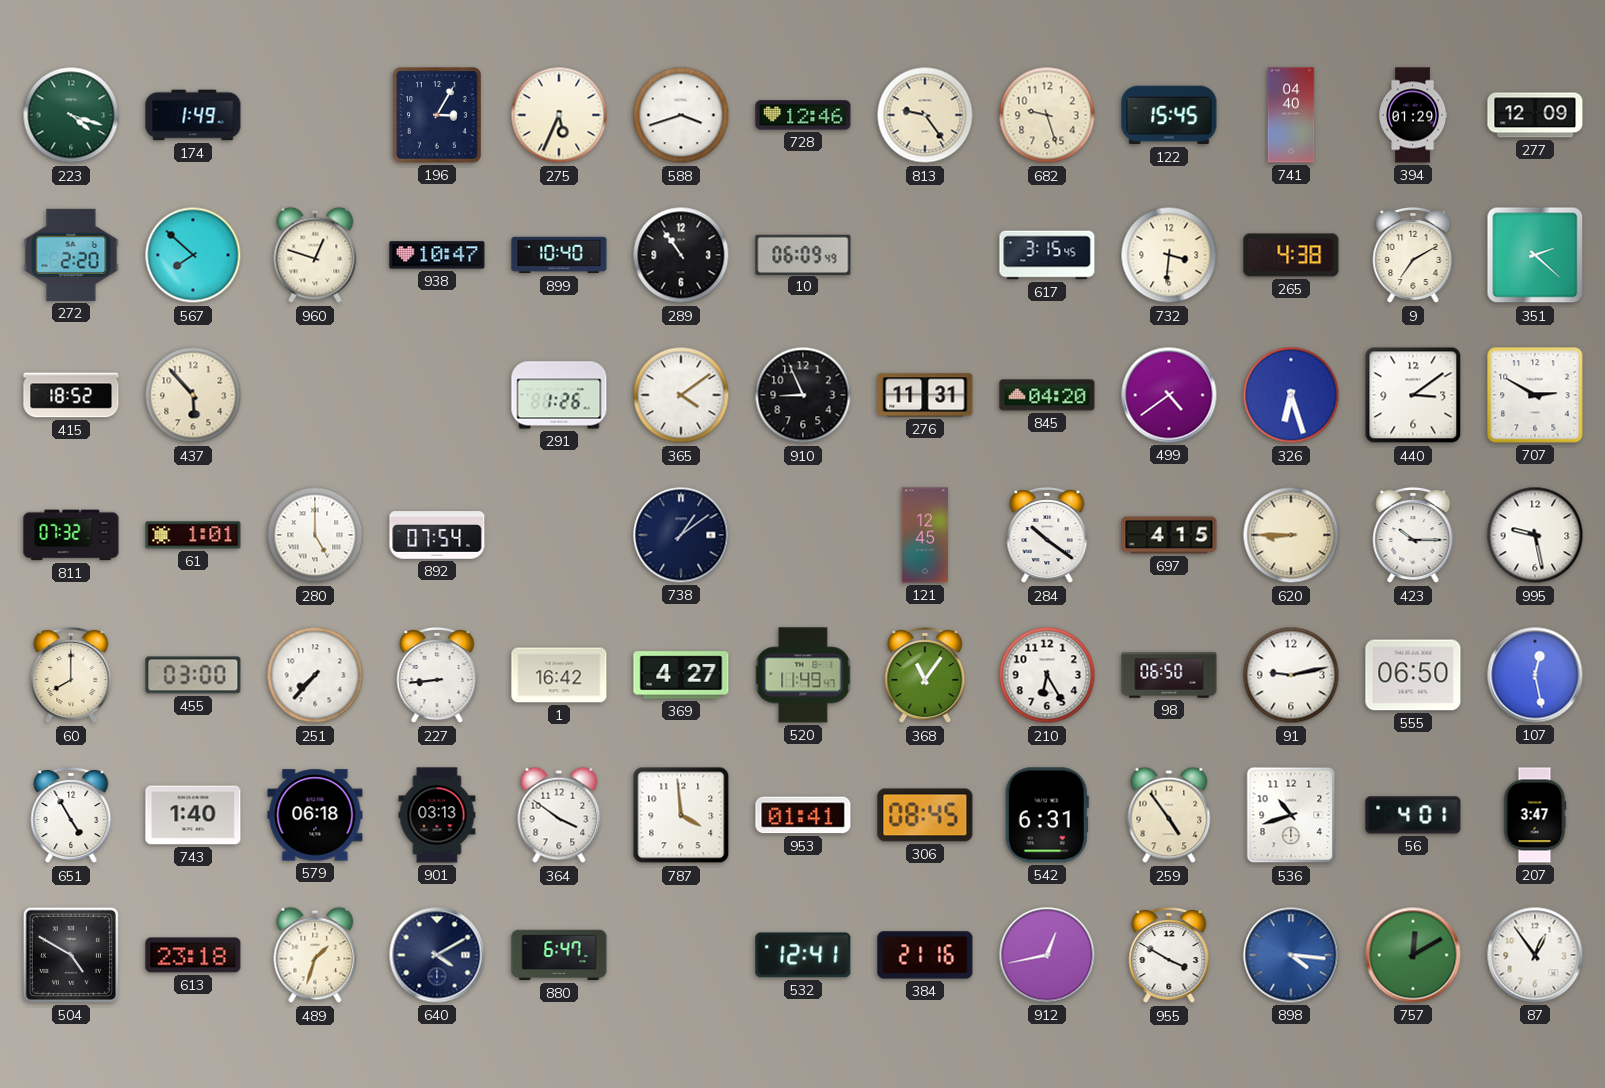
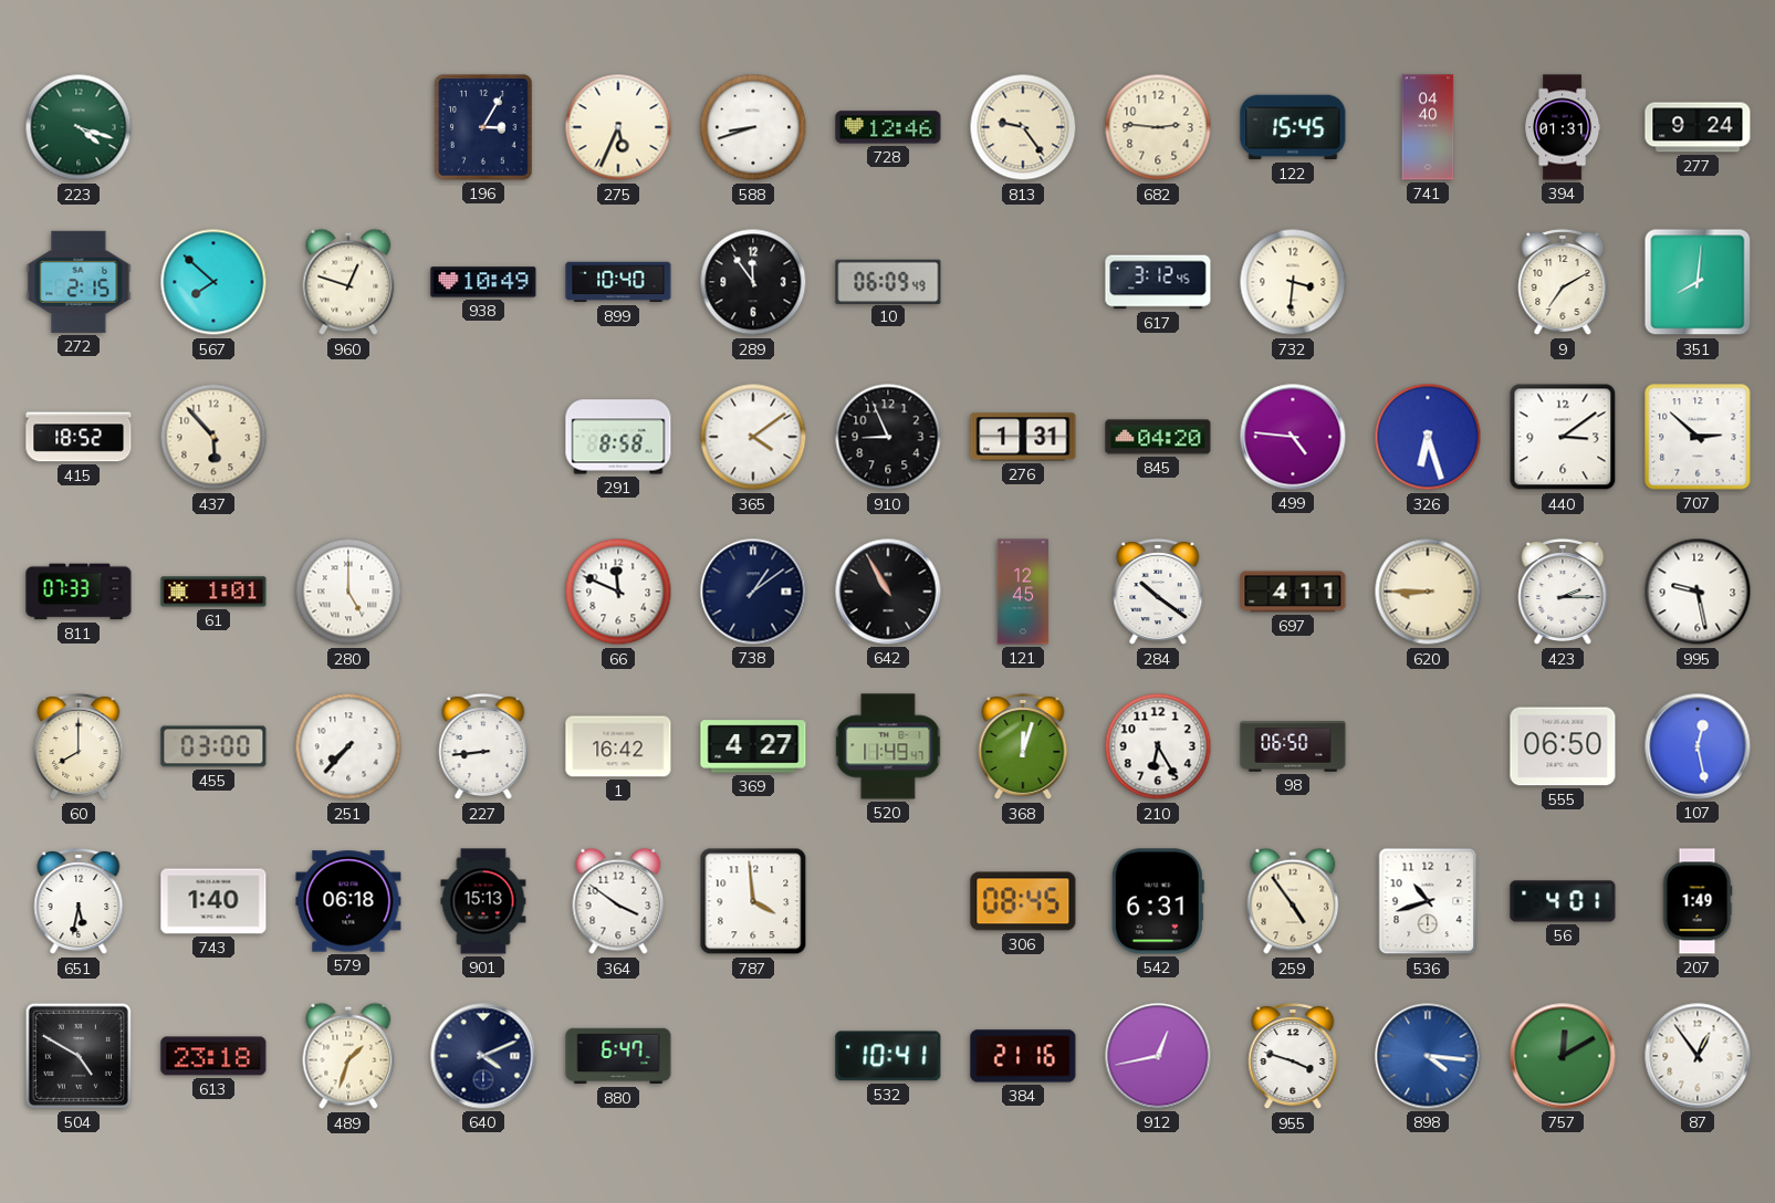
174: 1:49 -> none (193, 115)
588: 3:42 -> 8:42 (753, 127)
682: 9:27 -> 2:46 (1158, 127)
394: 01:29 -> 01:31 (1563, 127)
277: 12:09 -> 9:24 (1698, 127)
272: 2:20 -> 2:15 (79, 282)
938: 10:47 -> 10:49 (483, 282)
289: 10:54 -> 11:54 (753, 282)
617: 3:15 -> 3:12 (1158, 282)
265: 4:38 -> none (1291, 255)
351: 2:22 -> 8:01 (1698, 282)
291: 1:26 -> 8:58 (618, 437)
276: 11:31 -> 1:31 (1023, 437)
499: 4:39 -> 4:46 (1293, 437)
707: 2:50 -> 2:52 (1698, 437)
811: 07:32 -> 07:33 (79, 592)
892: 07:54 -> none (437, 535)
66: none -> 11:49 (618, 592)
642: none -> 10:55 (888, 592)
697: 4:15 -> 4:11 (1293, 592)
423: 10:15 -> 2:15 (1563, 592)
368: 11:06 -> 12:03 (1023, 746)
91: 9:13 -> none (1291, 675)
651: 4:55 -> 5:32 (79, 901)
901: 03:13 -> 15:13 (483, 901)
953: 01:41 -> none (803, 815)
207: 3:47 -> 1:49 (1698, 901)
640: 4:10 -> 4:11 (483, 1056)
532: 12:41 -> 10:41 (888, 1056)
955: 3:50 -> 3:48 (1293, 1056)
